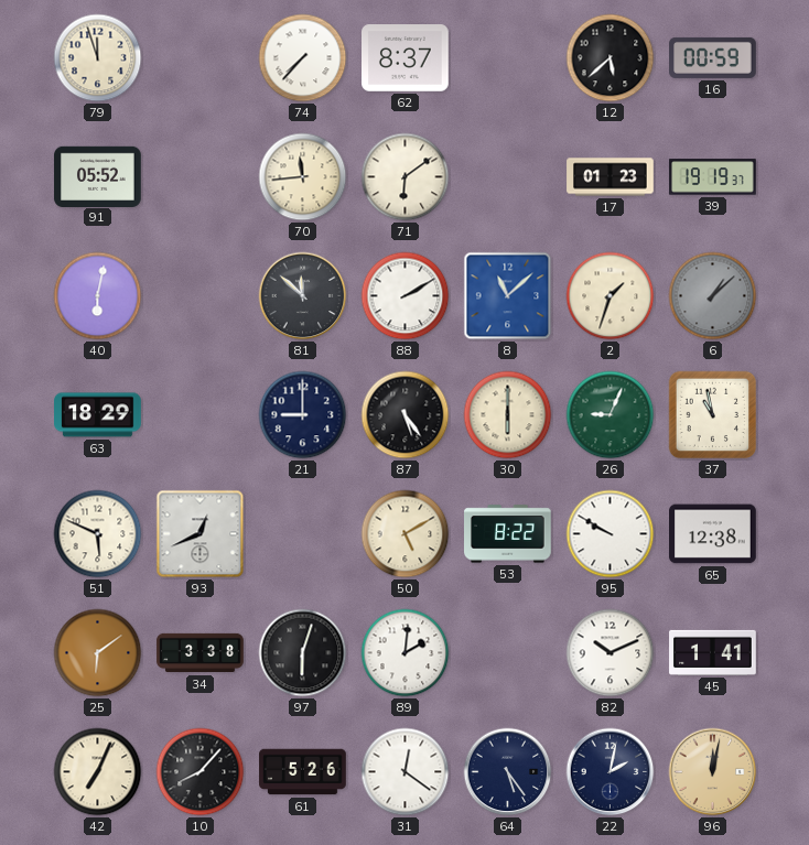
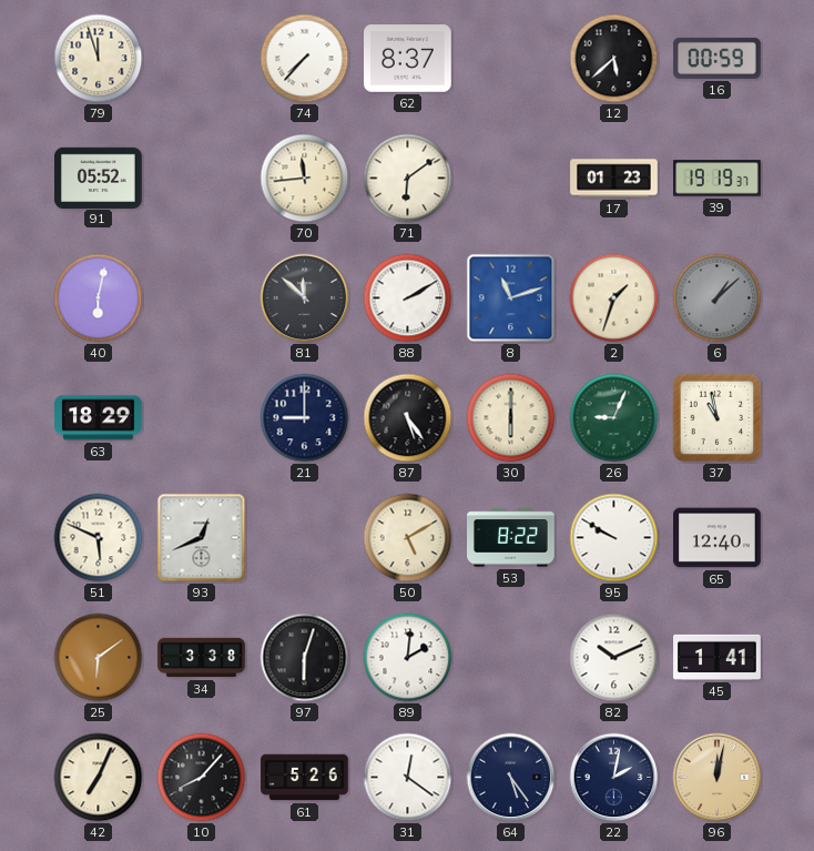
8: 11:08 -> 11:12 (511, 298)
65: 12:38 -> 12:40 (718, 538)
